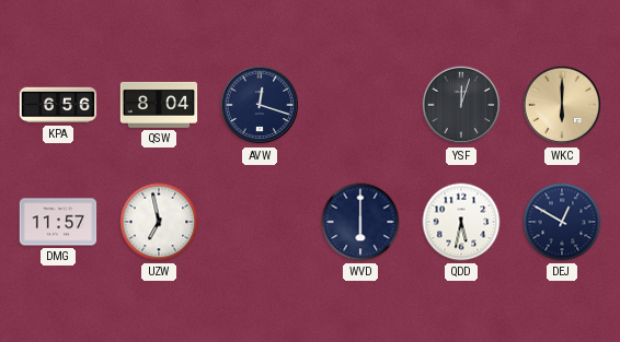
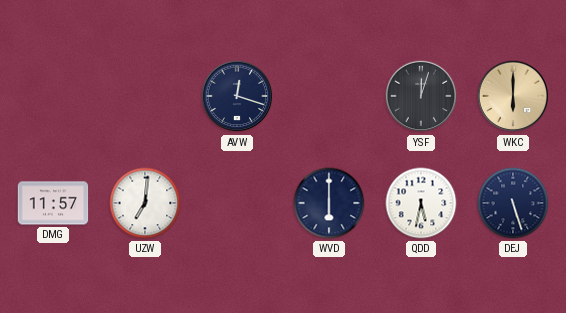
KPA: 6:56 -> none (58, 105)
QSW: 8:04 -> none (159, 105)
UZW: 6:58 -> 7:01 (145, 203)
DEJ: 12:50 -> 5:27 (513, 203)
